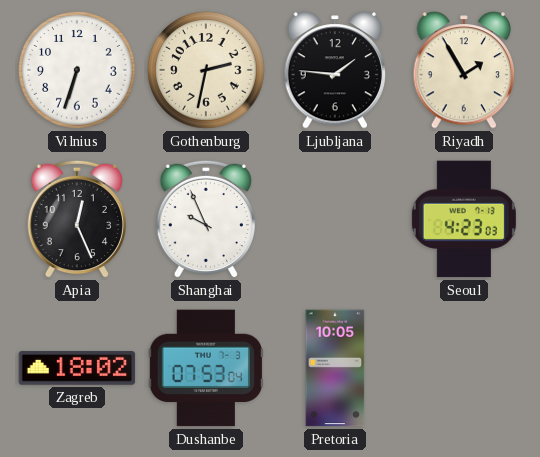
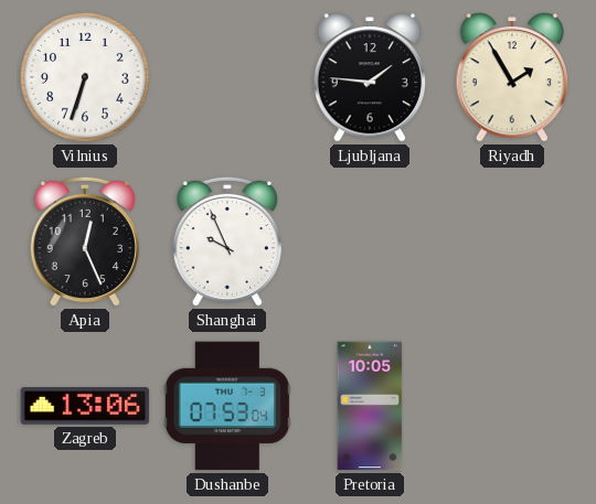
Gothenburg: 2:32 -> none (206, 70)
Seoul: 4:23 -> none (464, 219)
Zagreb: 18:02 -> 13:06 (85, 406)
